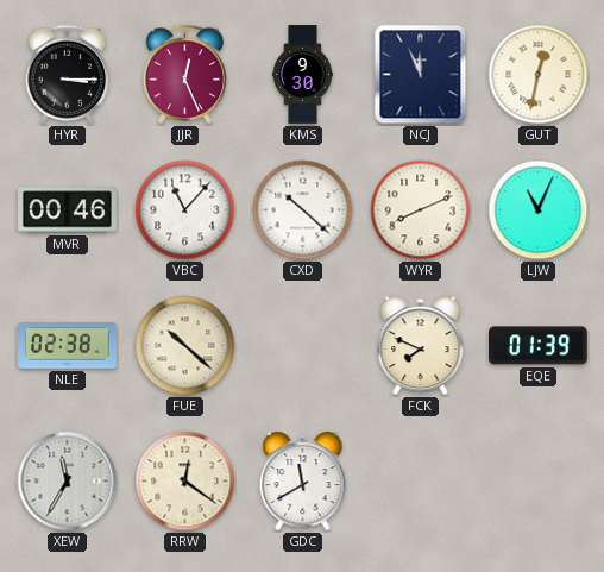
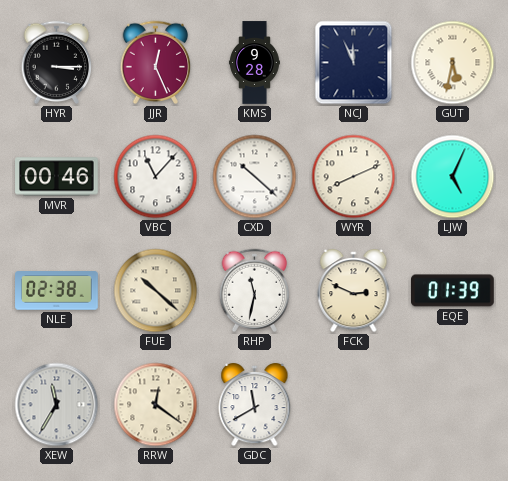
KMS: 9:30 -> 9:28 (255, 63)
GUT: 12:32 -> 5:32 (453, 63)
LJW: 11:04 -> 5:04 (453, 177)
RHP: none -> 11:32 (255, 291)
FCK: 7:49 -> 2:49 (354, 291)
